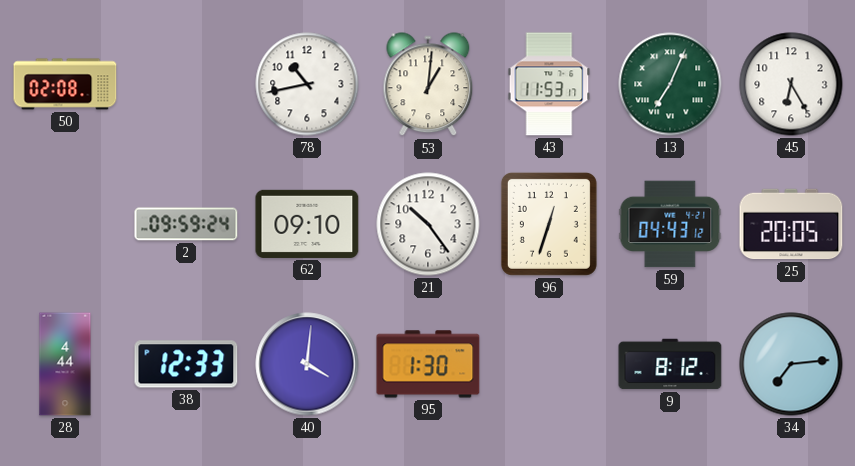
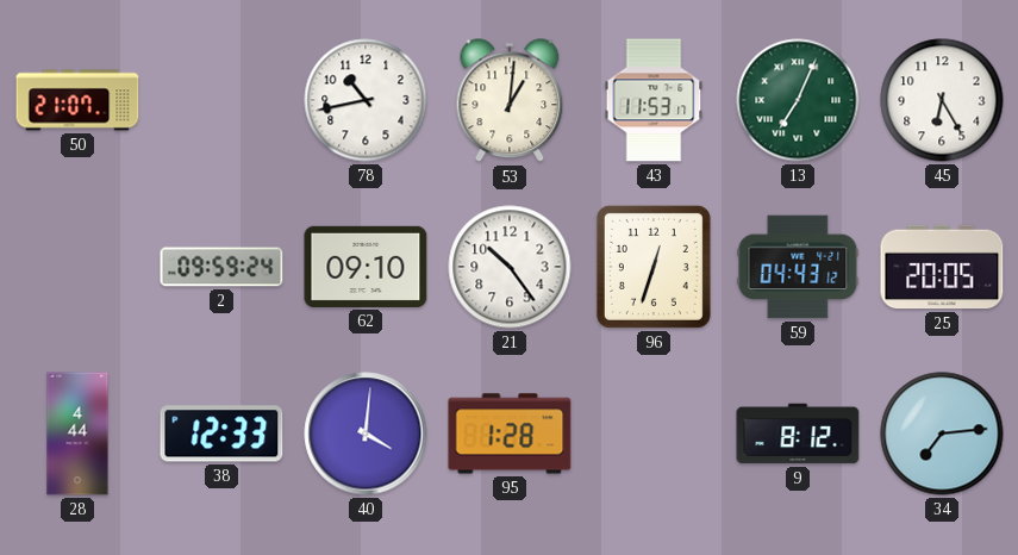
50: 02:08 -> 21:07 (77, 100)
95: 1:30 -> 1:28 (510, 434)
